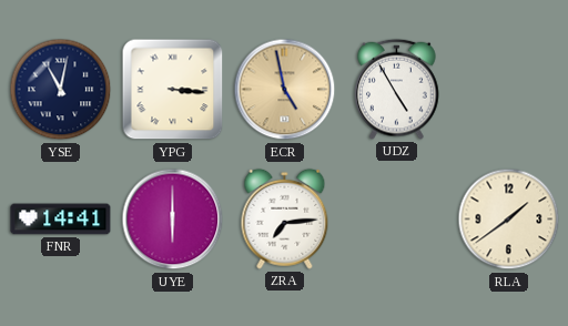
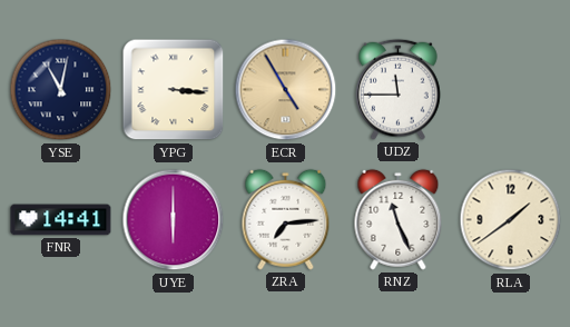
ECR: 4:58 -> 4:55 (286, 90)
UDZ: 4:55 -> 11:45 (399, 89)
RNZ: none -> 11:26 (399, 219)
